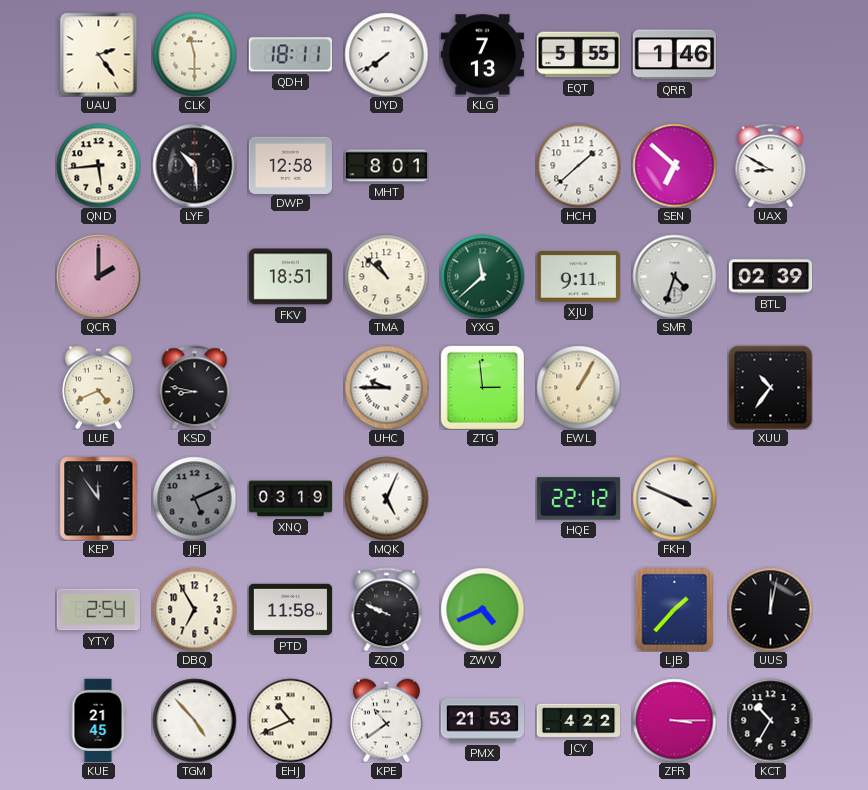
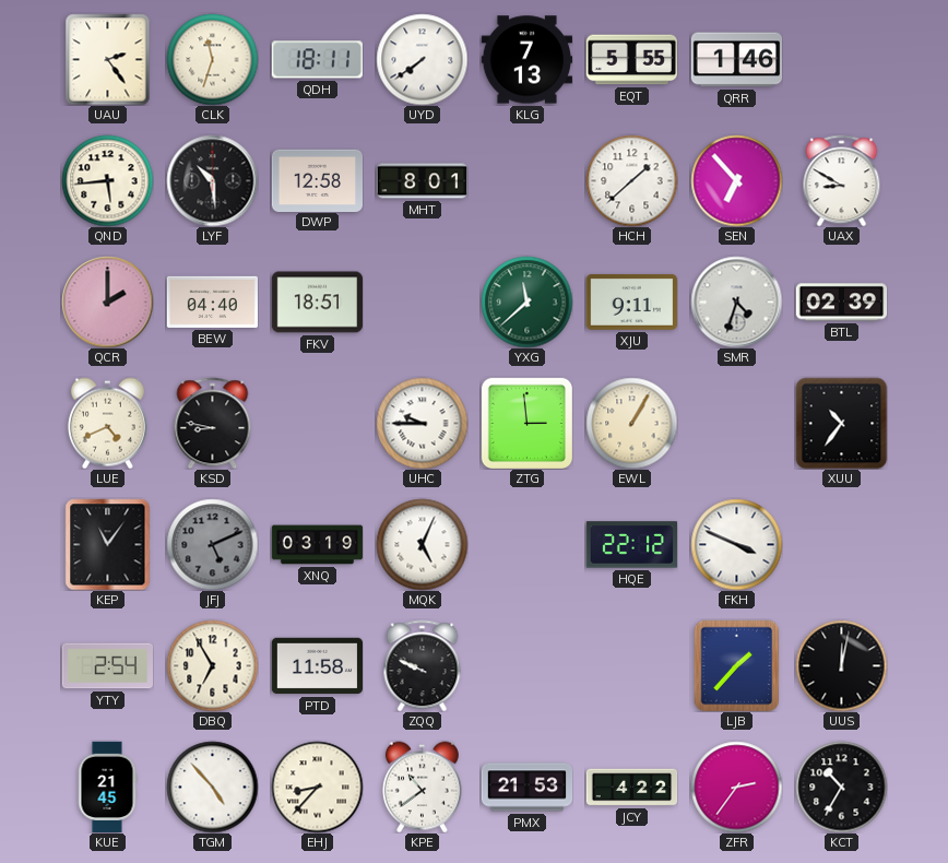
CLK: 11:30 -> 11:33 (212, 59)
SEN: 6:52 -> 6:53 (736, 180)
BEW: none -> 04:40 (212, 302)
TMA: 10:52 -> none (386, 276)
KEP: 11:54 -> 11:06 (108, 544)
ZWV: 4:41 -> none (482, 609)
EHJ: 10:41 -> 8:37 (317, 787)
ZFR: 3:15 -> 2:36 (736, 787)
